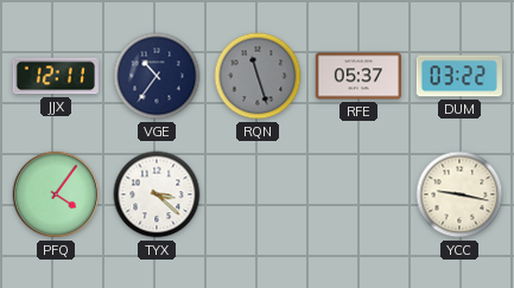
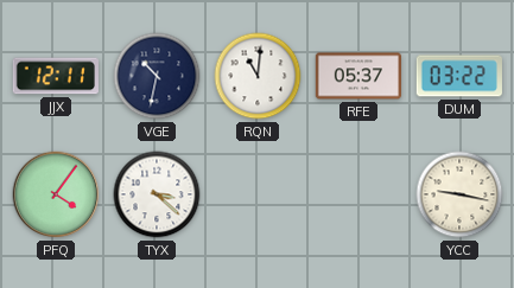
VGE: 10:36 -> 10:32 (157, 76)
RQN: 11:27 -> 11:01 (258, 76)
RQN dial: grey -> white (258, 76)
